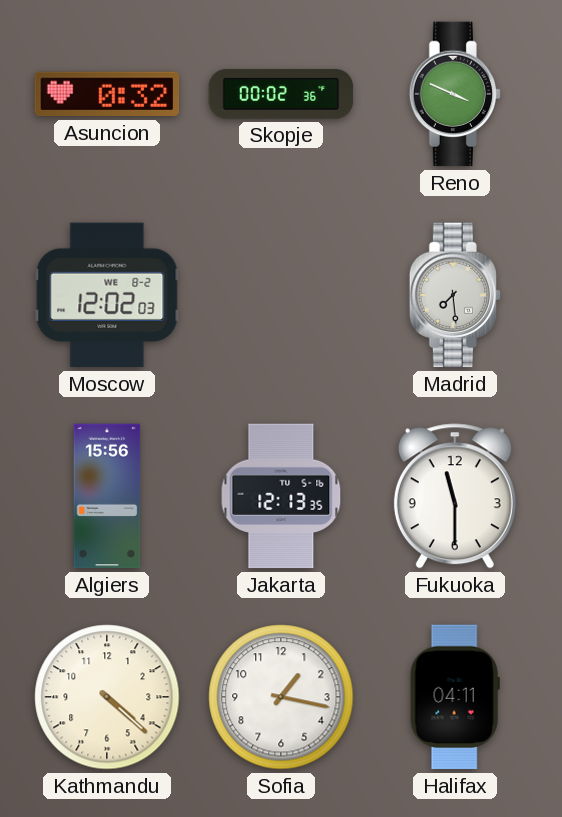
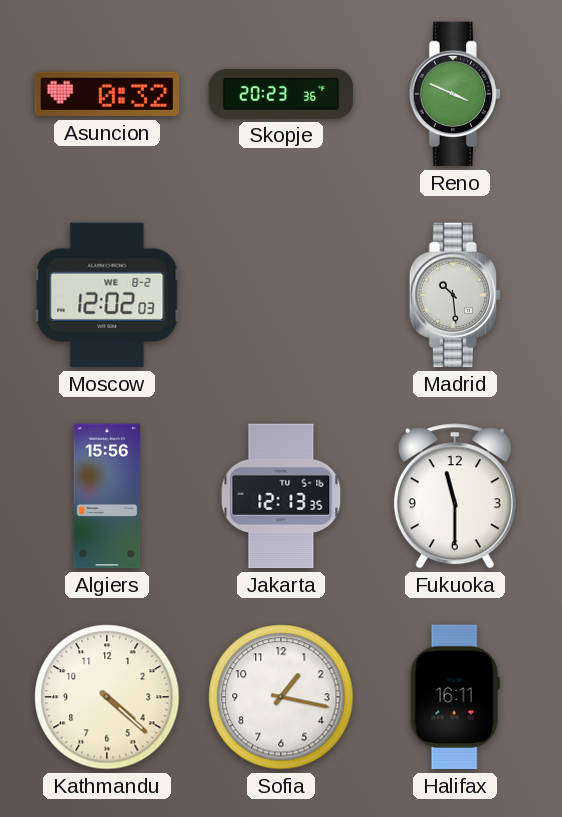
Skopje: 00:02 -> 20:23 (281, 94)
Madrid: 7:29 -> 10:29 (454, 295)
Halifax: 04:11 -> 16:11 (455, 697)
